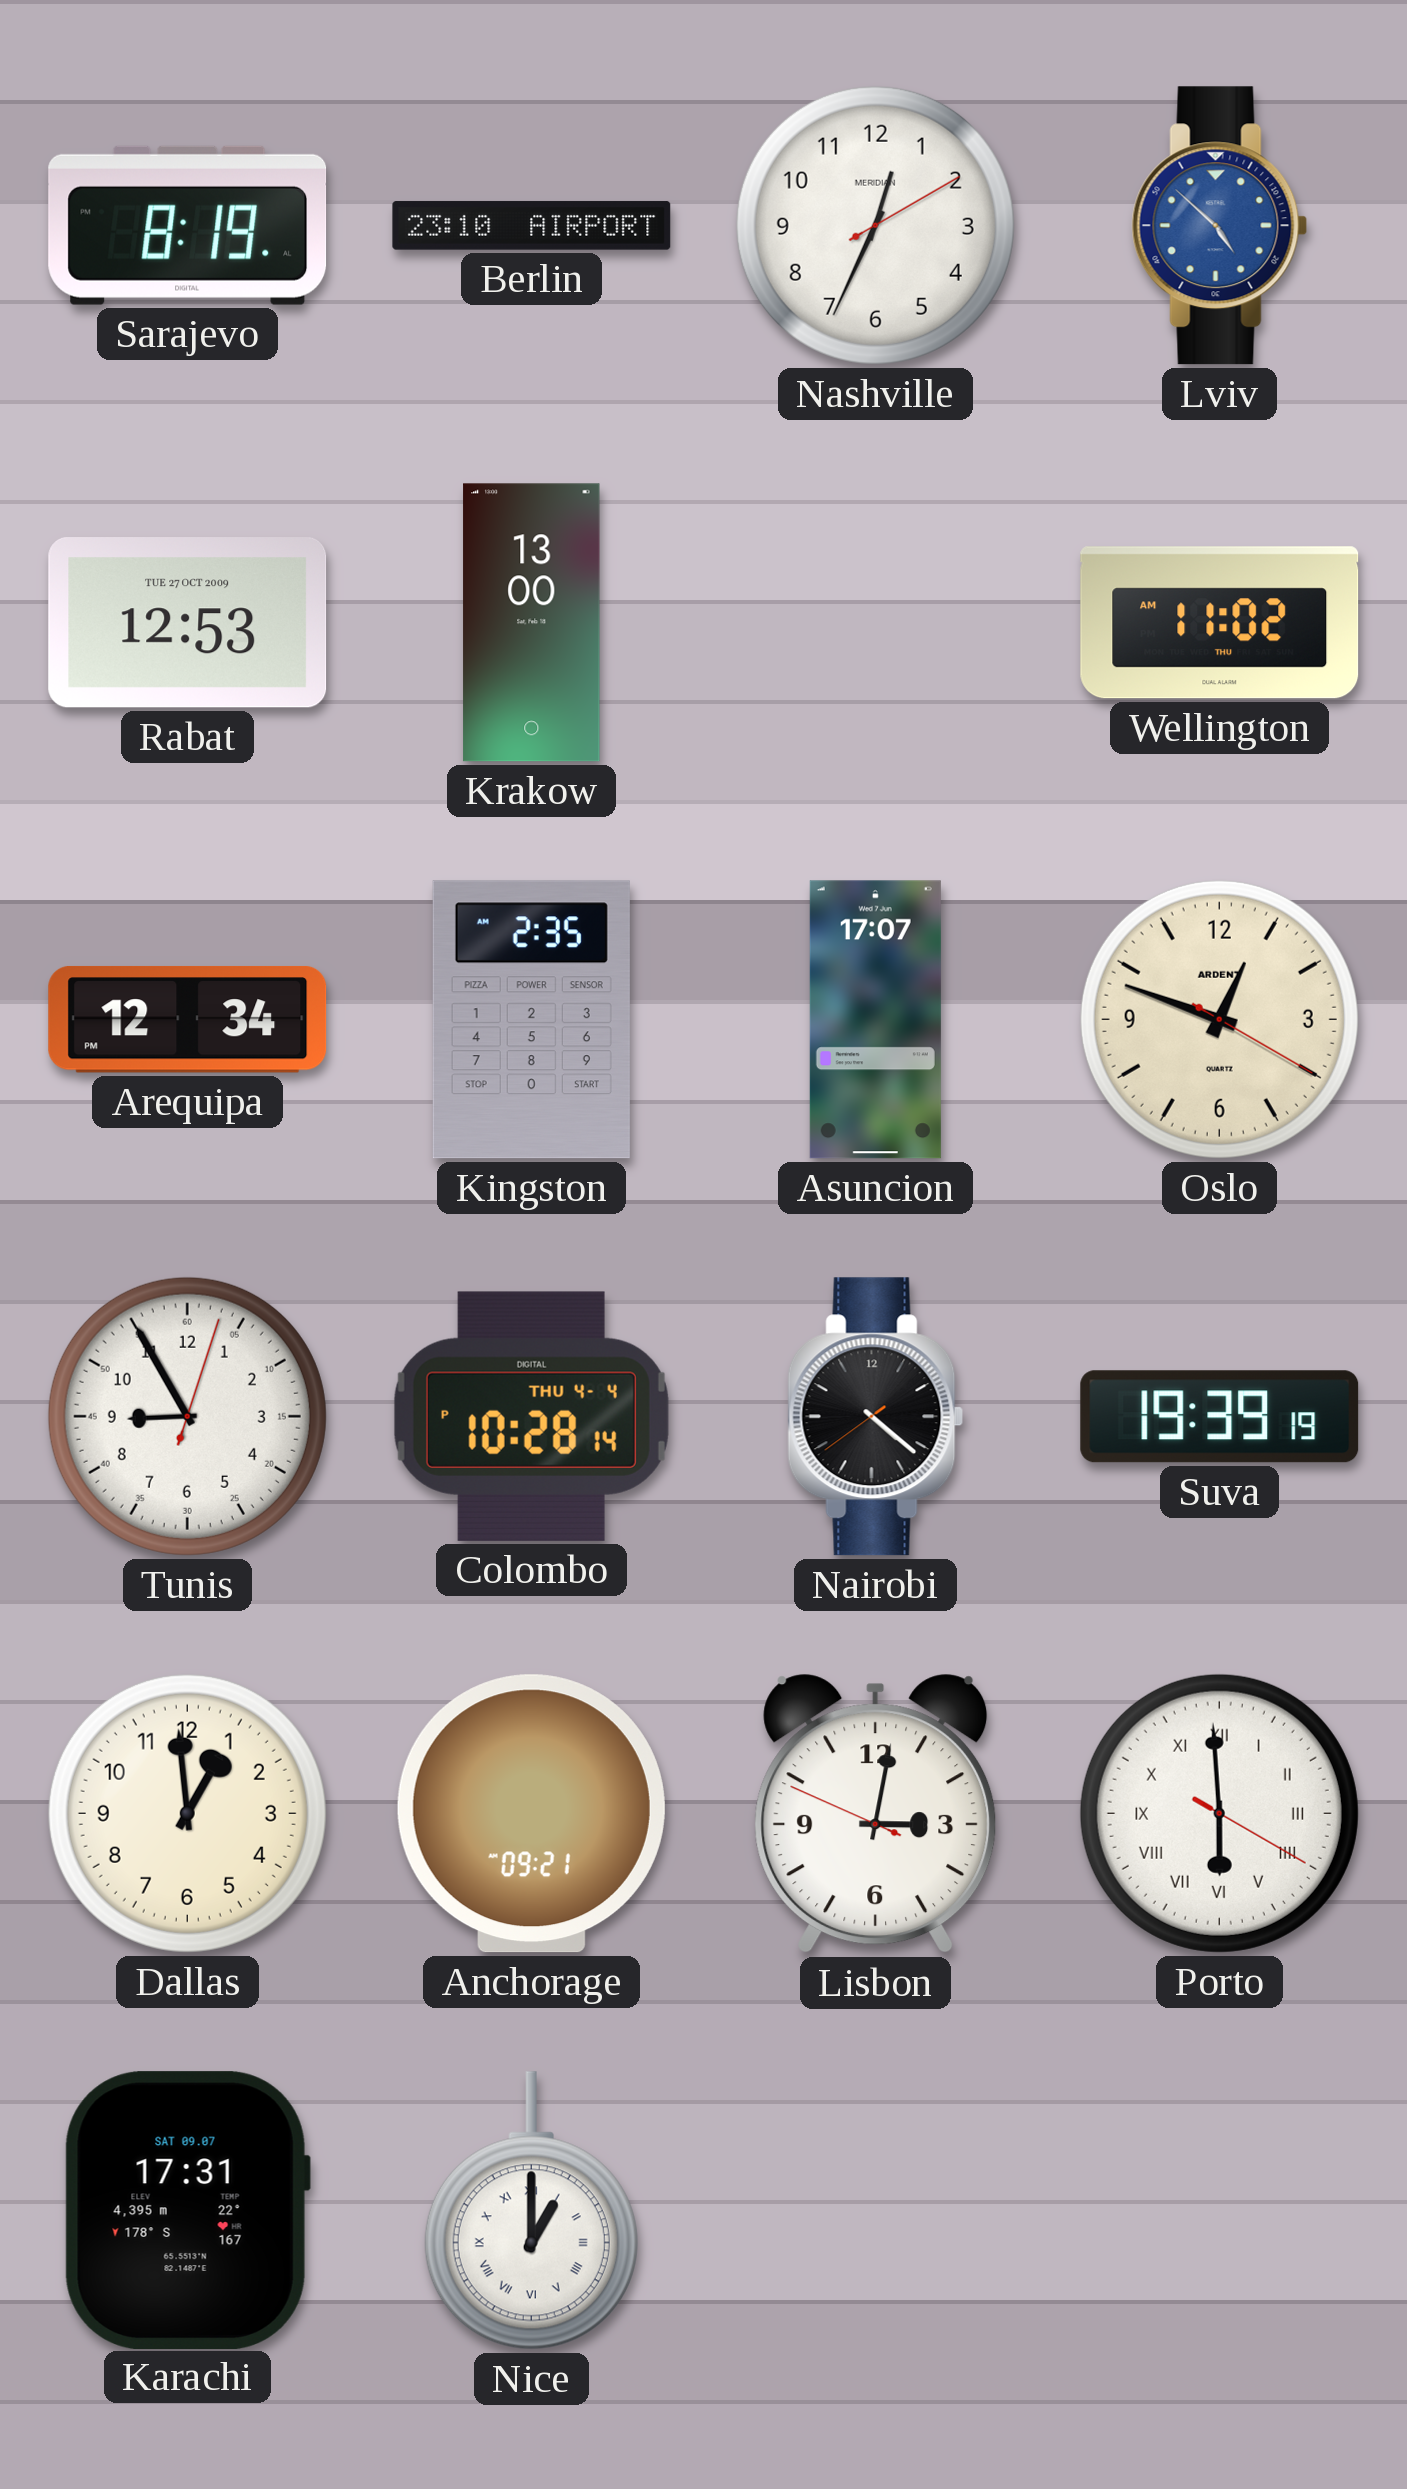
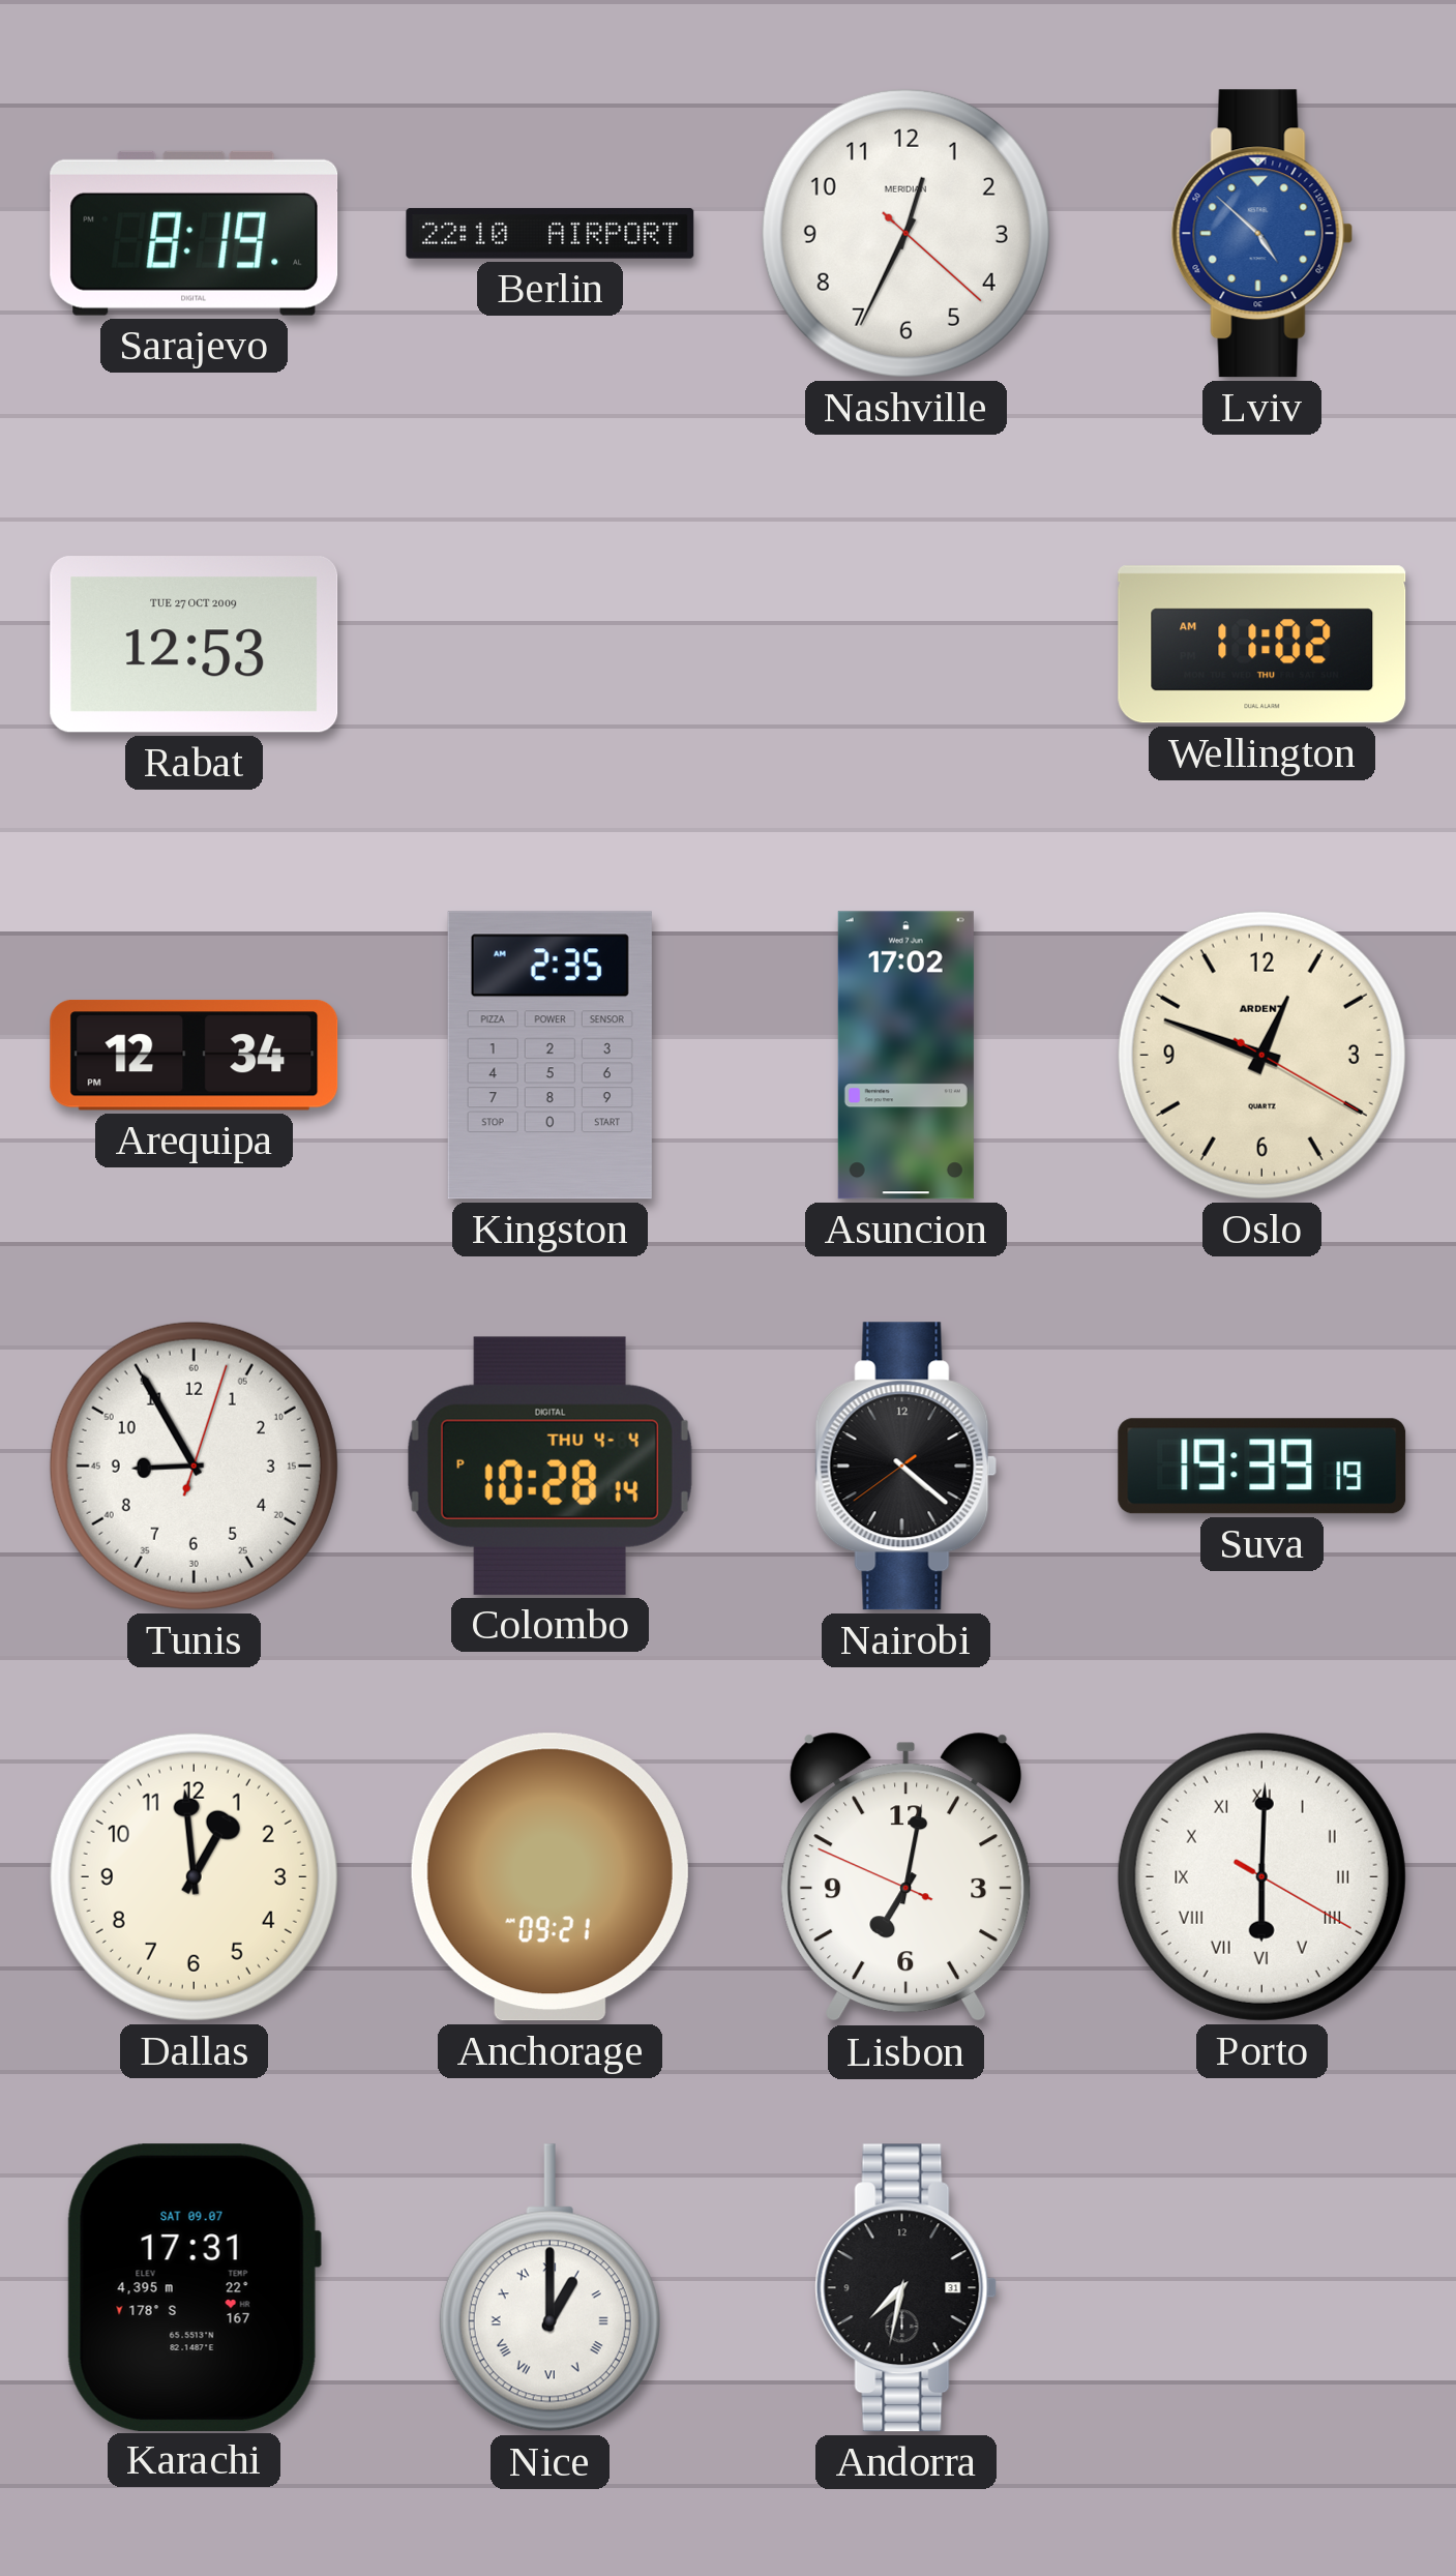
Berlin: 23:10 -> 22:10 (551, 234)
Nashville: 12:34:10 -> 12:34:22 (905, 233)
Krakow: 13:00 -> none (532, 623)
Asuncion: 17:07 -> 17:02 (905, 1056)
Lisbon: 3:01 -> 7:01 (907, 1877)
Porto: 5:59 -> 6:00 (1261, 1876)
Andorra: none -> 7:32 (907, 2288)
